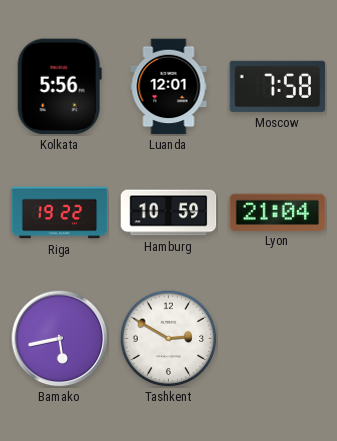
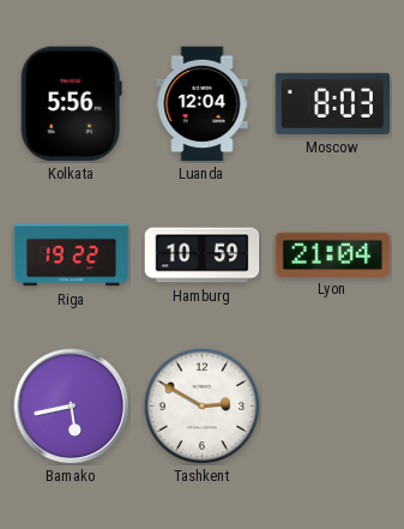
Luanda: 12:01 -> 12:04 (203, 104)
Moscow: 7:58 -> 8:03 (333, 103)
